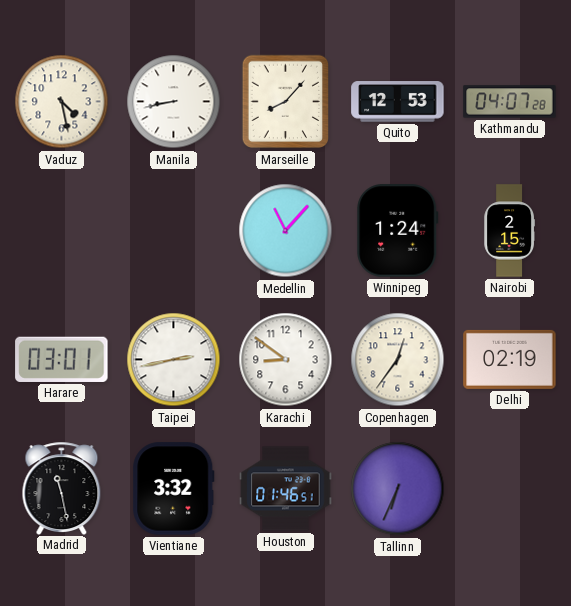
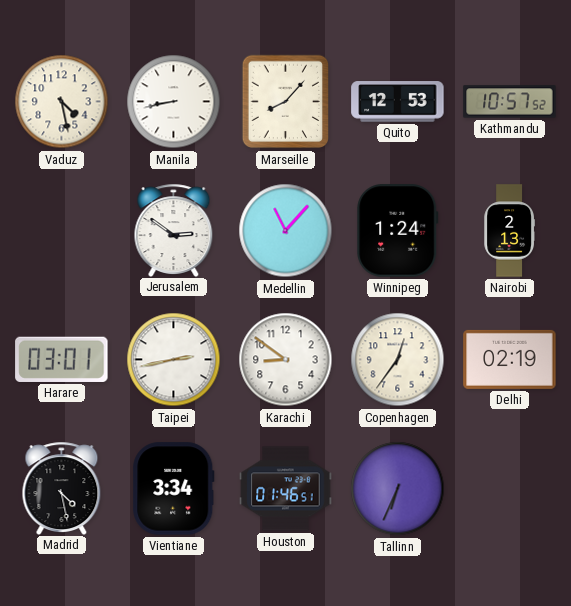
Kathmandu: 04:07 -> 10:57 (510, 102)
Jerusalem: none -> 2:51 (174, 230)
Nairobi: 2:15 -> 2:13 (509, 231)
Madrid: 11:28 -> 4:28 (62, 488)
Vientiane: 3:32 -> 3:34 (174, 489)
